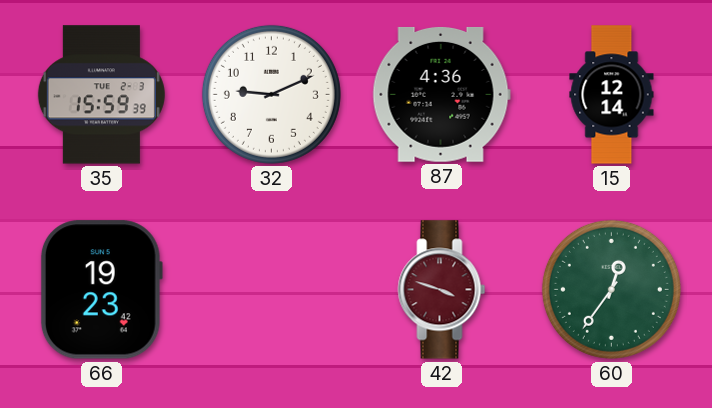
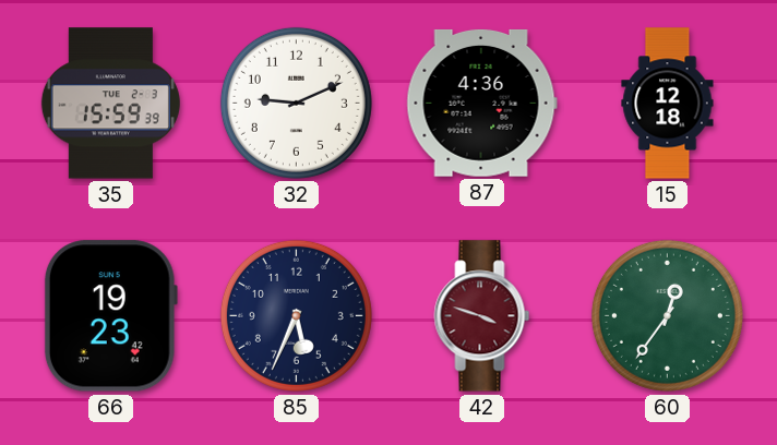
15: 12:14 -> 12:18 (668, 104)
85: none -> 5:34 (296, 315)
